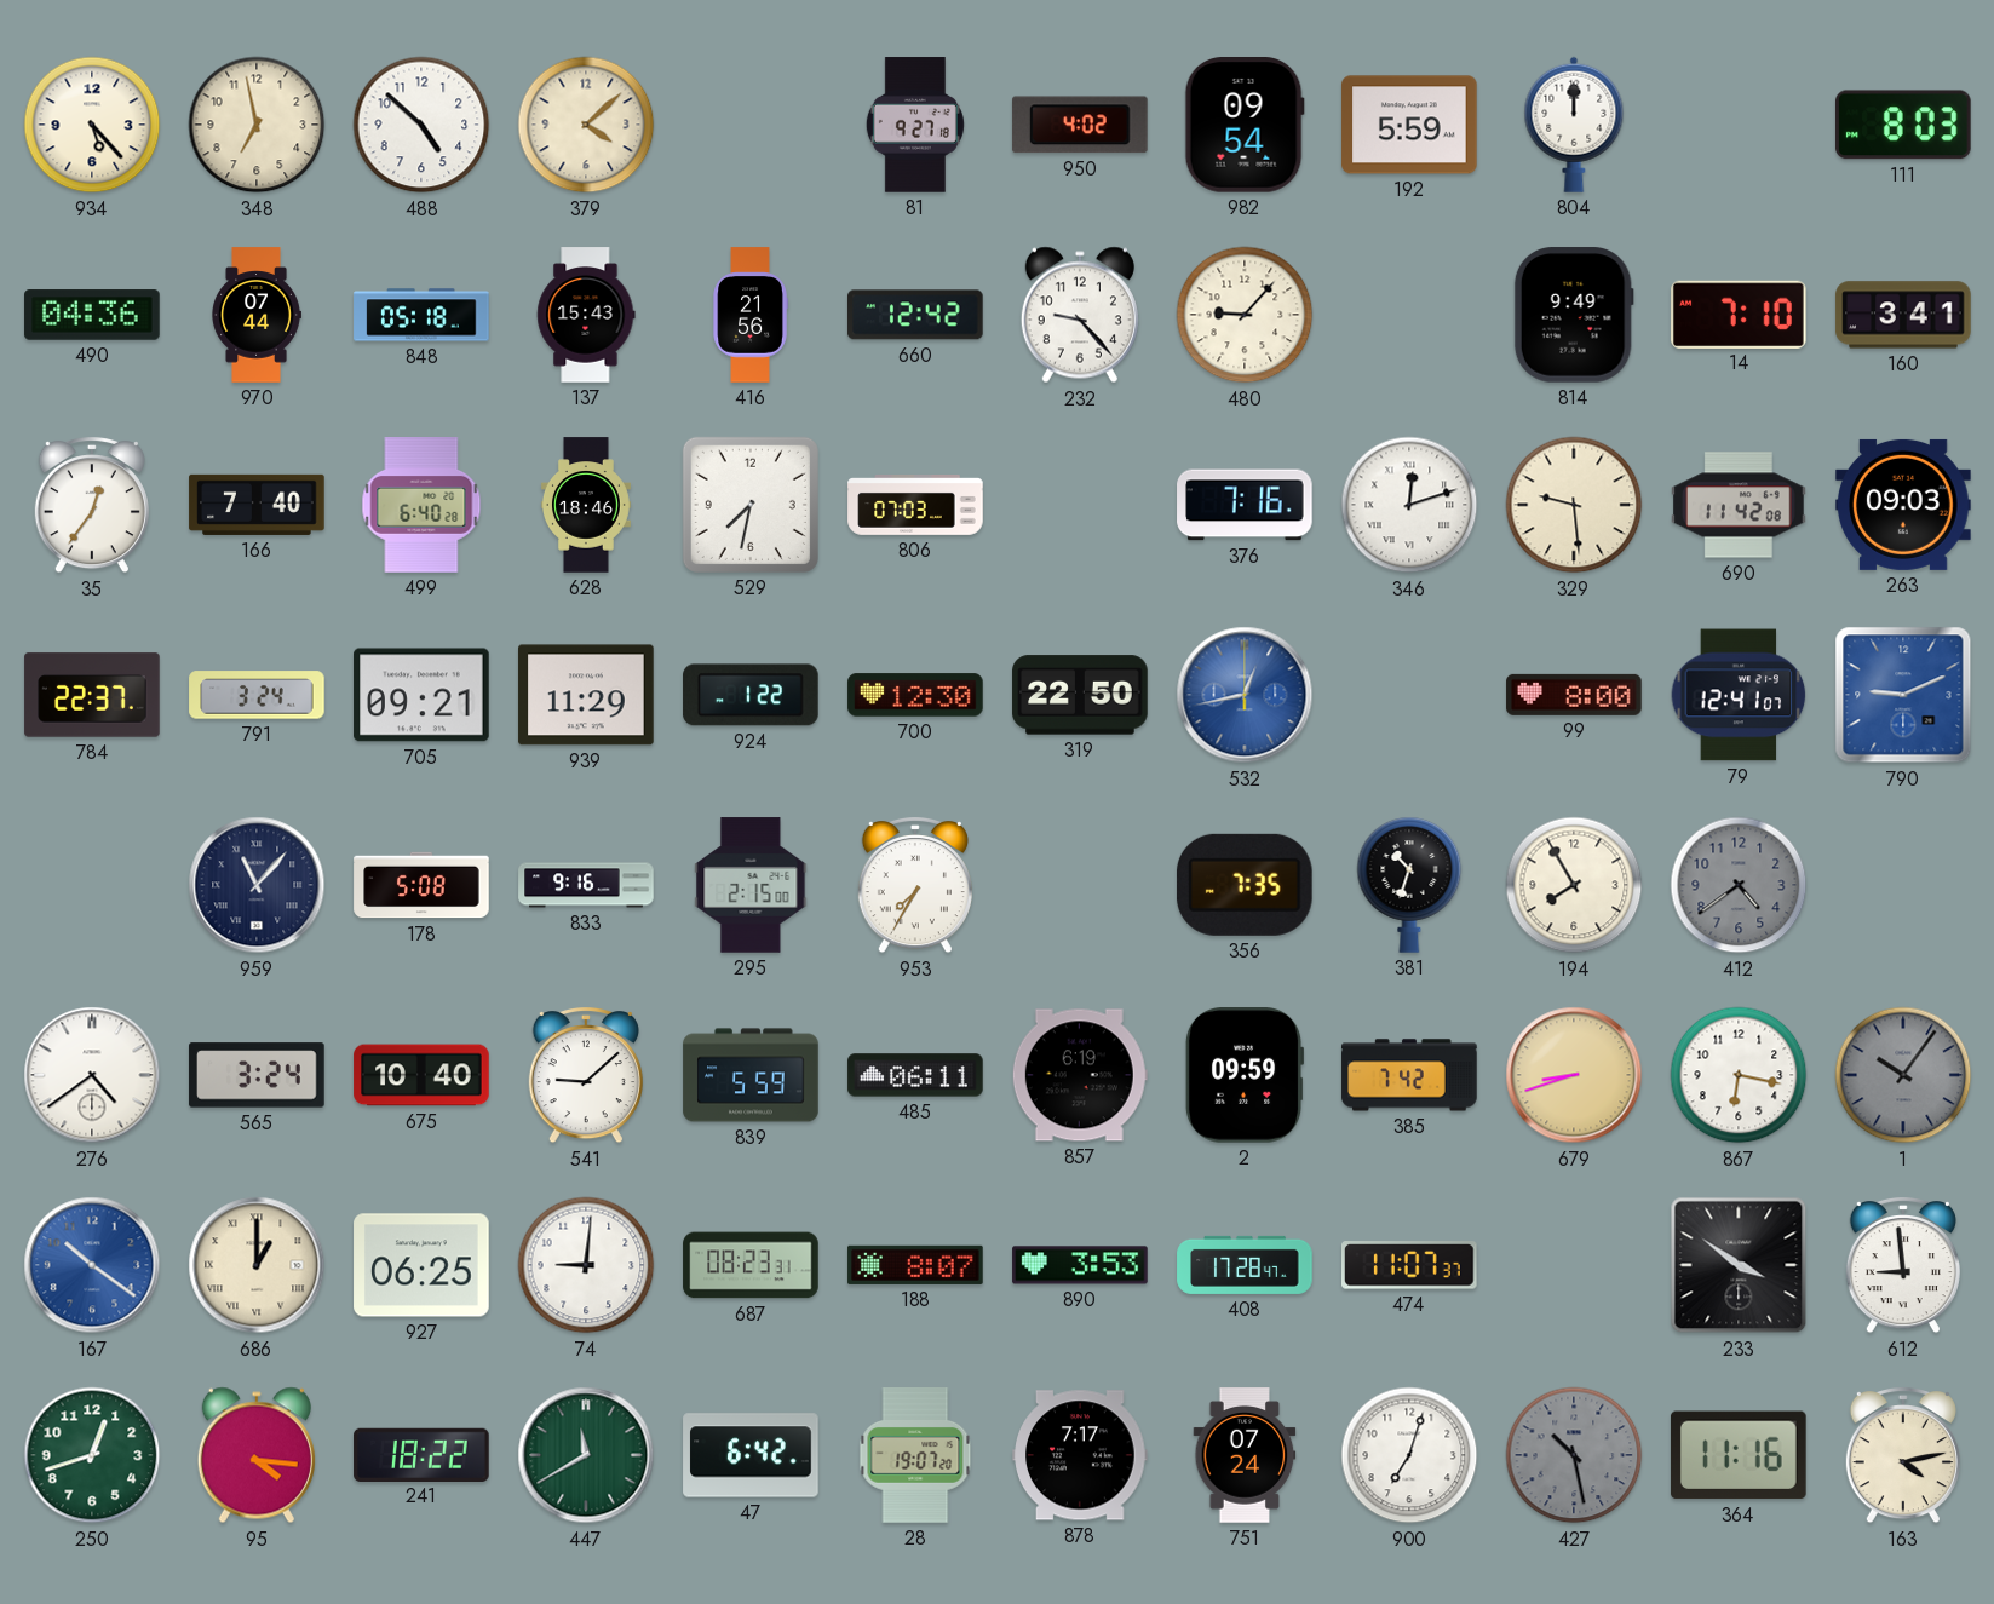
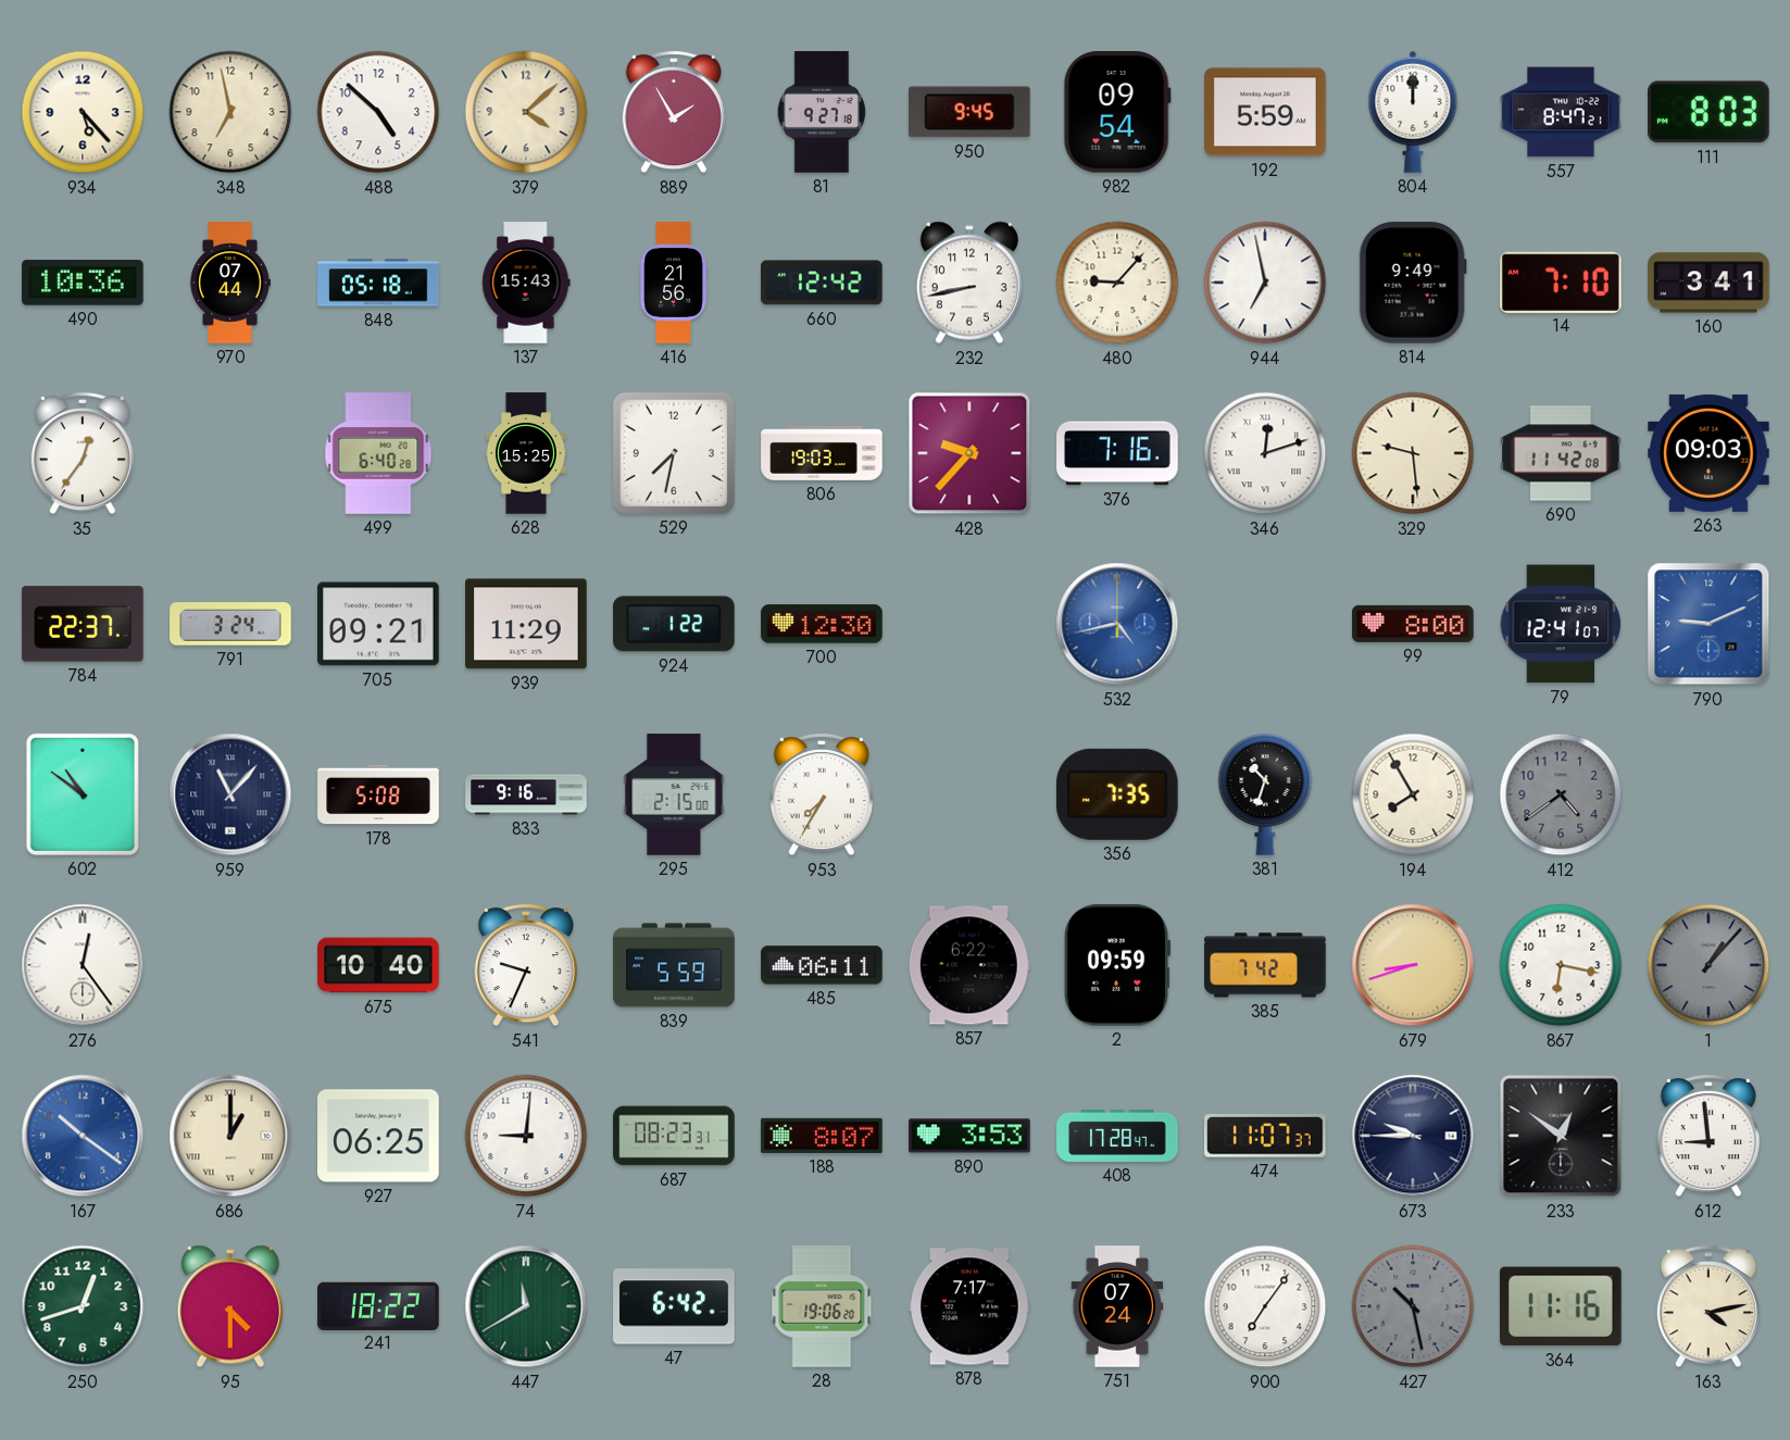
889: none -> 1:55 (674, 113)
950: 4:02 -> 9:45 (969, 112)
557: none -> 8:47 (1561, 112)
490: 04:36 -> 10:36 (83, 283)
232: 9:23 -> 8:43 (969, 283)
944: none -> 6:58 (1265, 283)
166: 7:40 -> none (257, 505)
628: 18:46 -> 15:25 (526, 453)
806: 07:03 -> 19:03 (822, 454)
428: none -> 9:37 (969, 453)
319: 22:50 -> none (1080, 695)
532: 12:43 -> 4:43 (1117, 624)
602: none -> 10:51 (83, 794)
276: 4:39 -> 12:24 (83, 965)
565: 3:24 -> none (257, 1075)
541: 9:08 -> 9:34 (526, 966)
857: 6:19 -> 6:22 (969, 965)
1: 10:06 -> 1:07 (1708, 965)
673: none -> 9:45 (1413, 1136)
233: 3:51 -> 12:51 (1561, 1136)
95: 4:16 -> 4:30 (230, 1306)
28: 19:07 -> 19:06 (822, 1306)
900: 7:03 -> 7:06 (1265, 1306)
